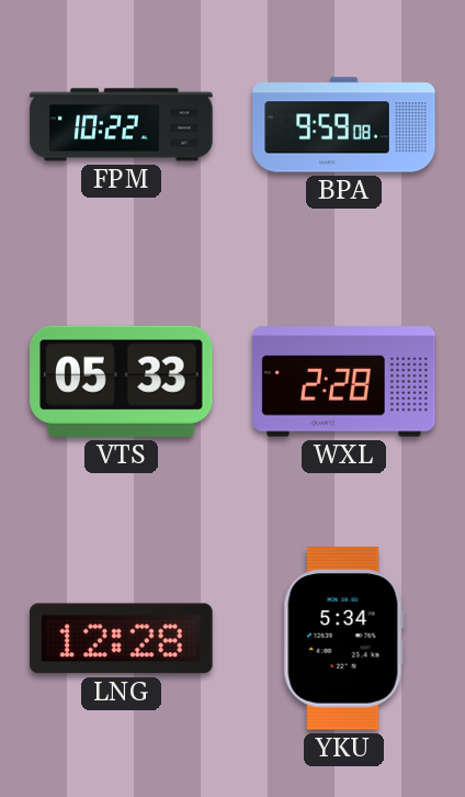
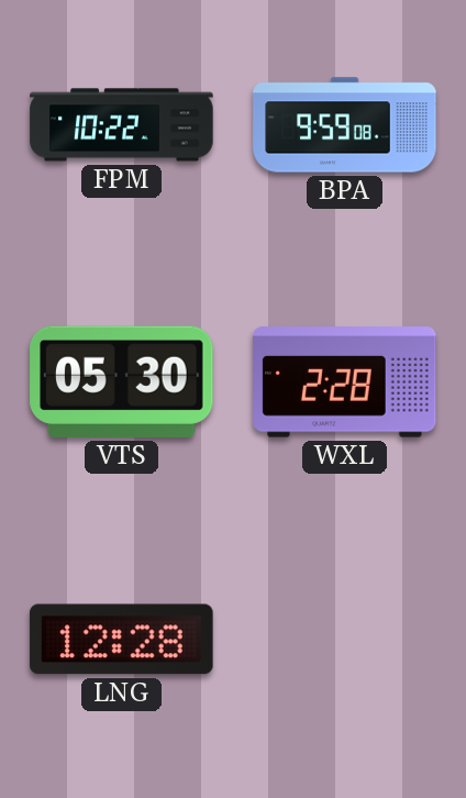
VTS: 05:33 -> 05:30 (122, 381)
YKU: 5:34 -> none (343, 639)
